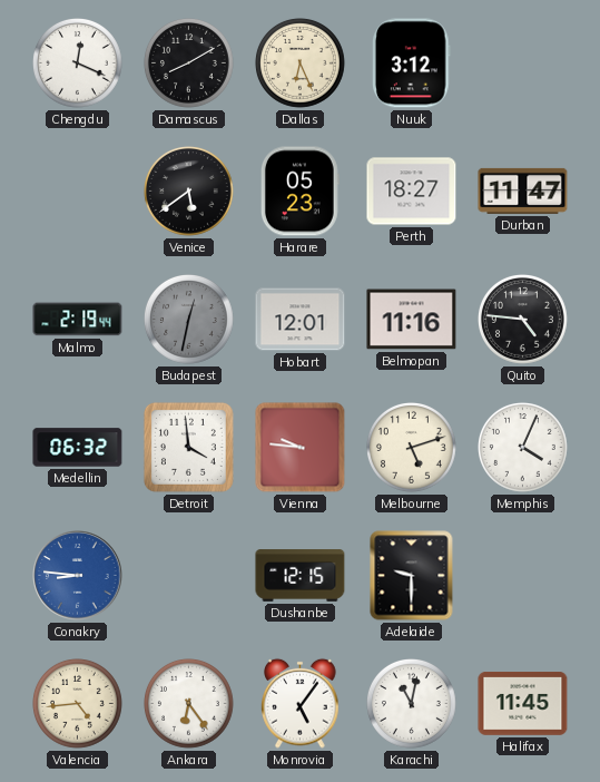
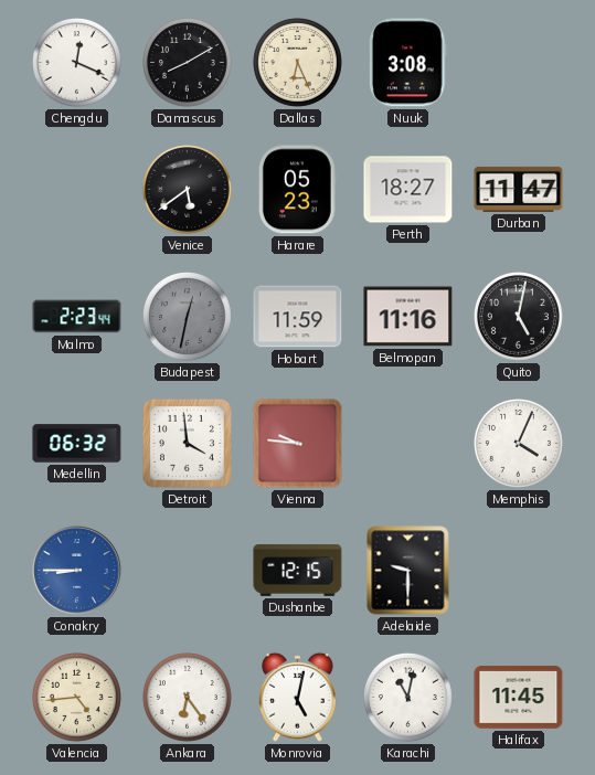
Nuuk: 3:12 -> 3:08 (408, 63)
Malmo: 2:19 -> 2:23 (77, 317)
Hobart: 12:01 -> 11:59 (298, 317)
Quito: 4:46 -> 5:02 (519, 317)
Melbourne: 5:12 -> none (412, 448)
Conakry: 8:46 -> 8:45 (77, 571)
Monrovia: 5:06 -> 5:02 (298, 697)
